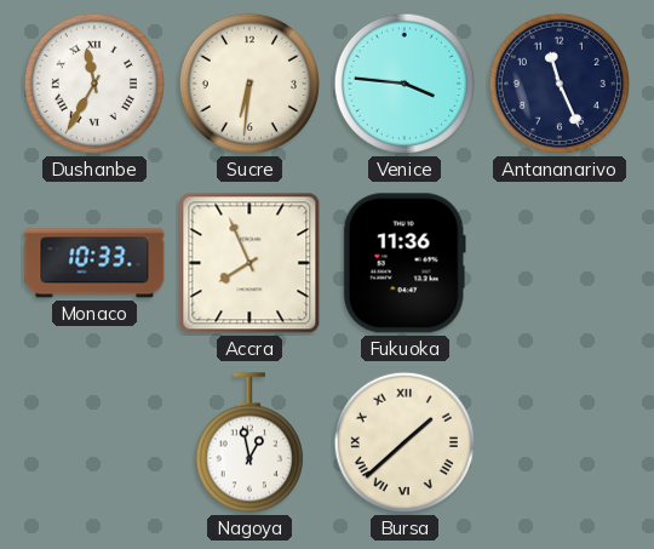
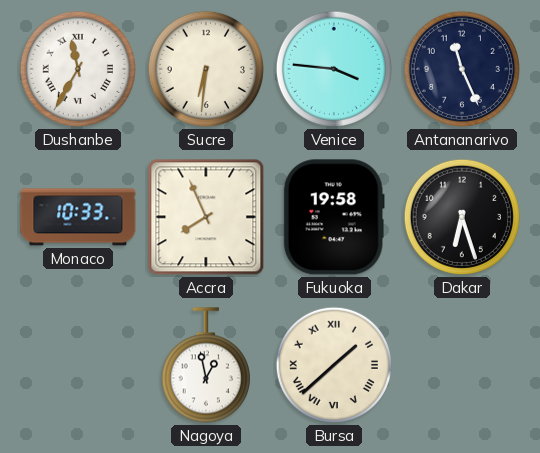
Fukuoka: 11:36 -> 19:58 (334, 217)
Dakar: none -> 6:27 (462, 217)
